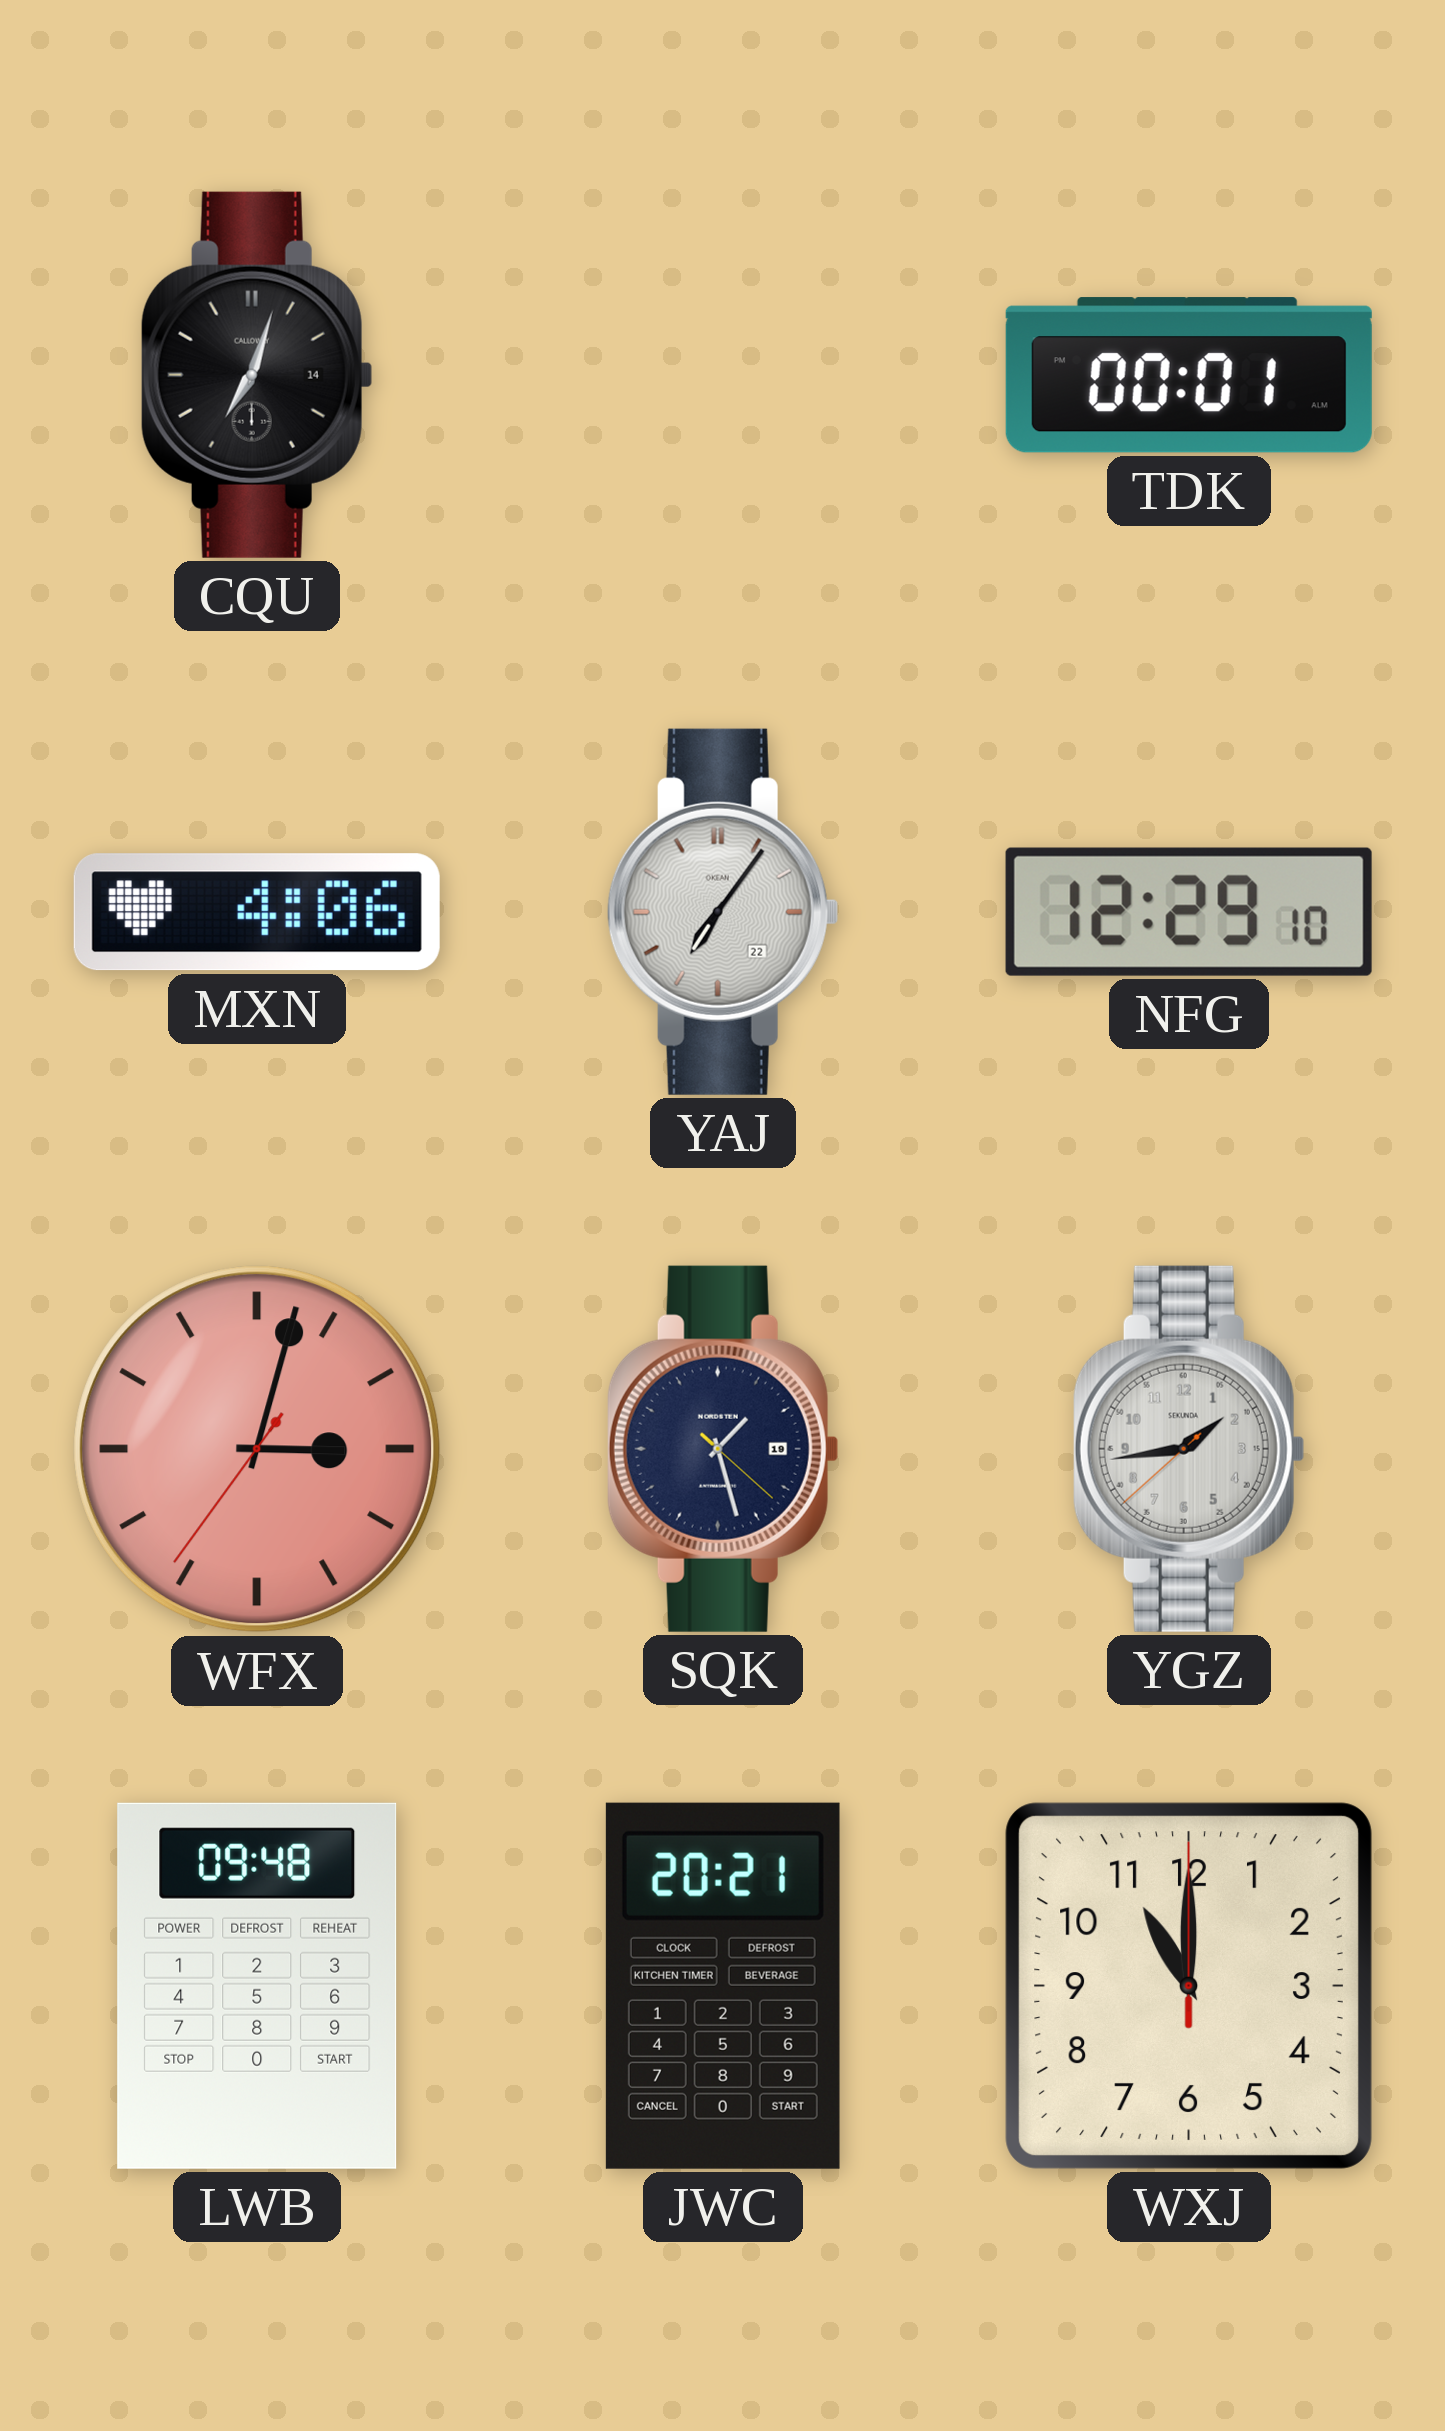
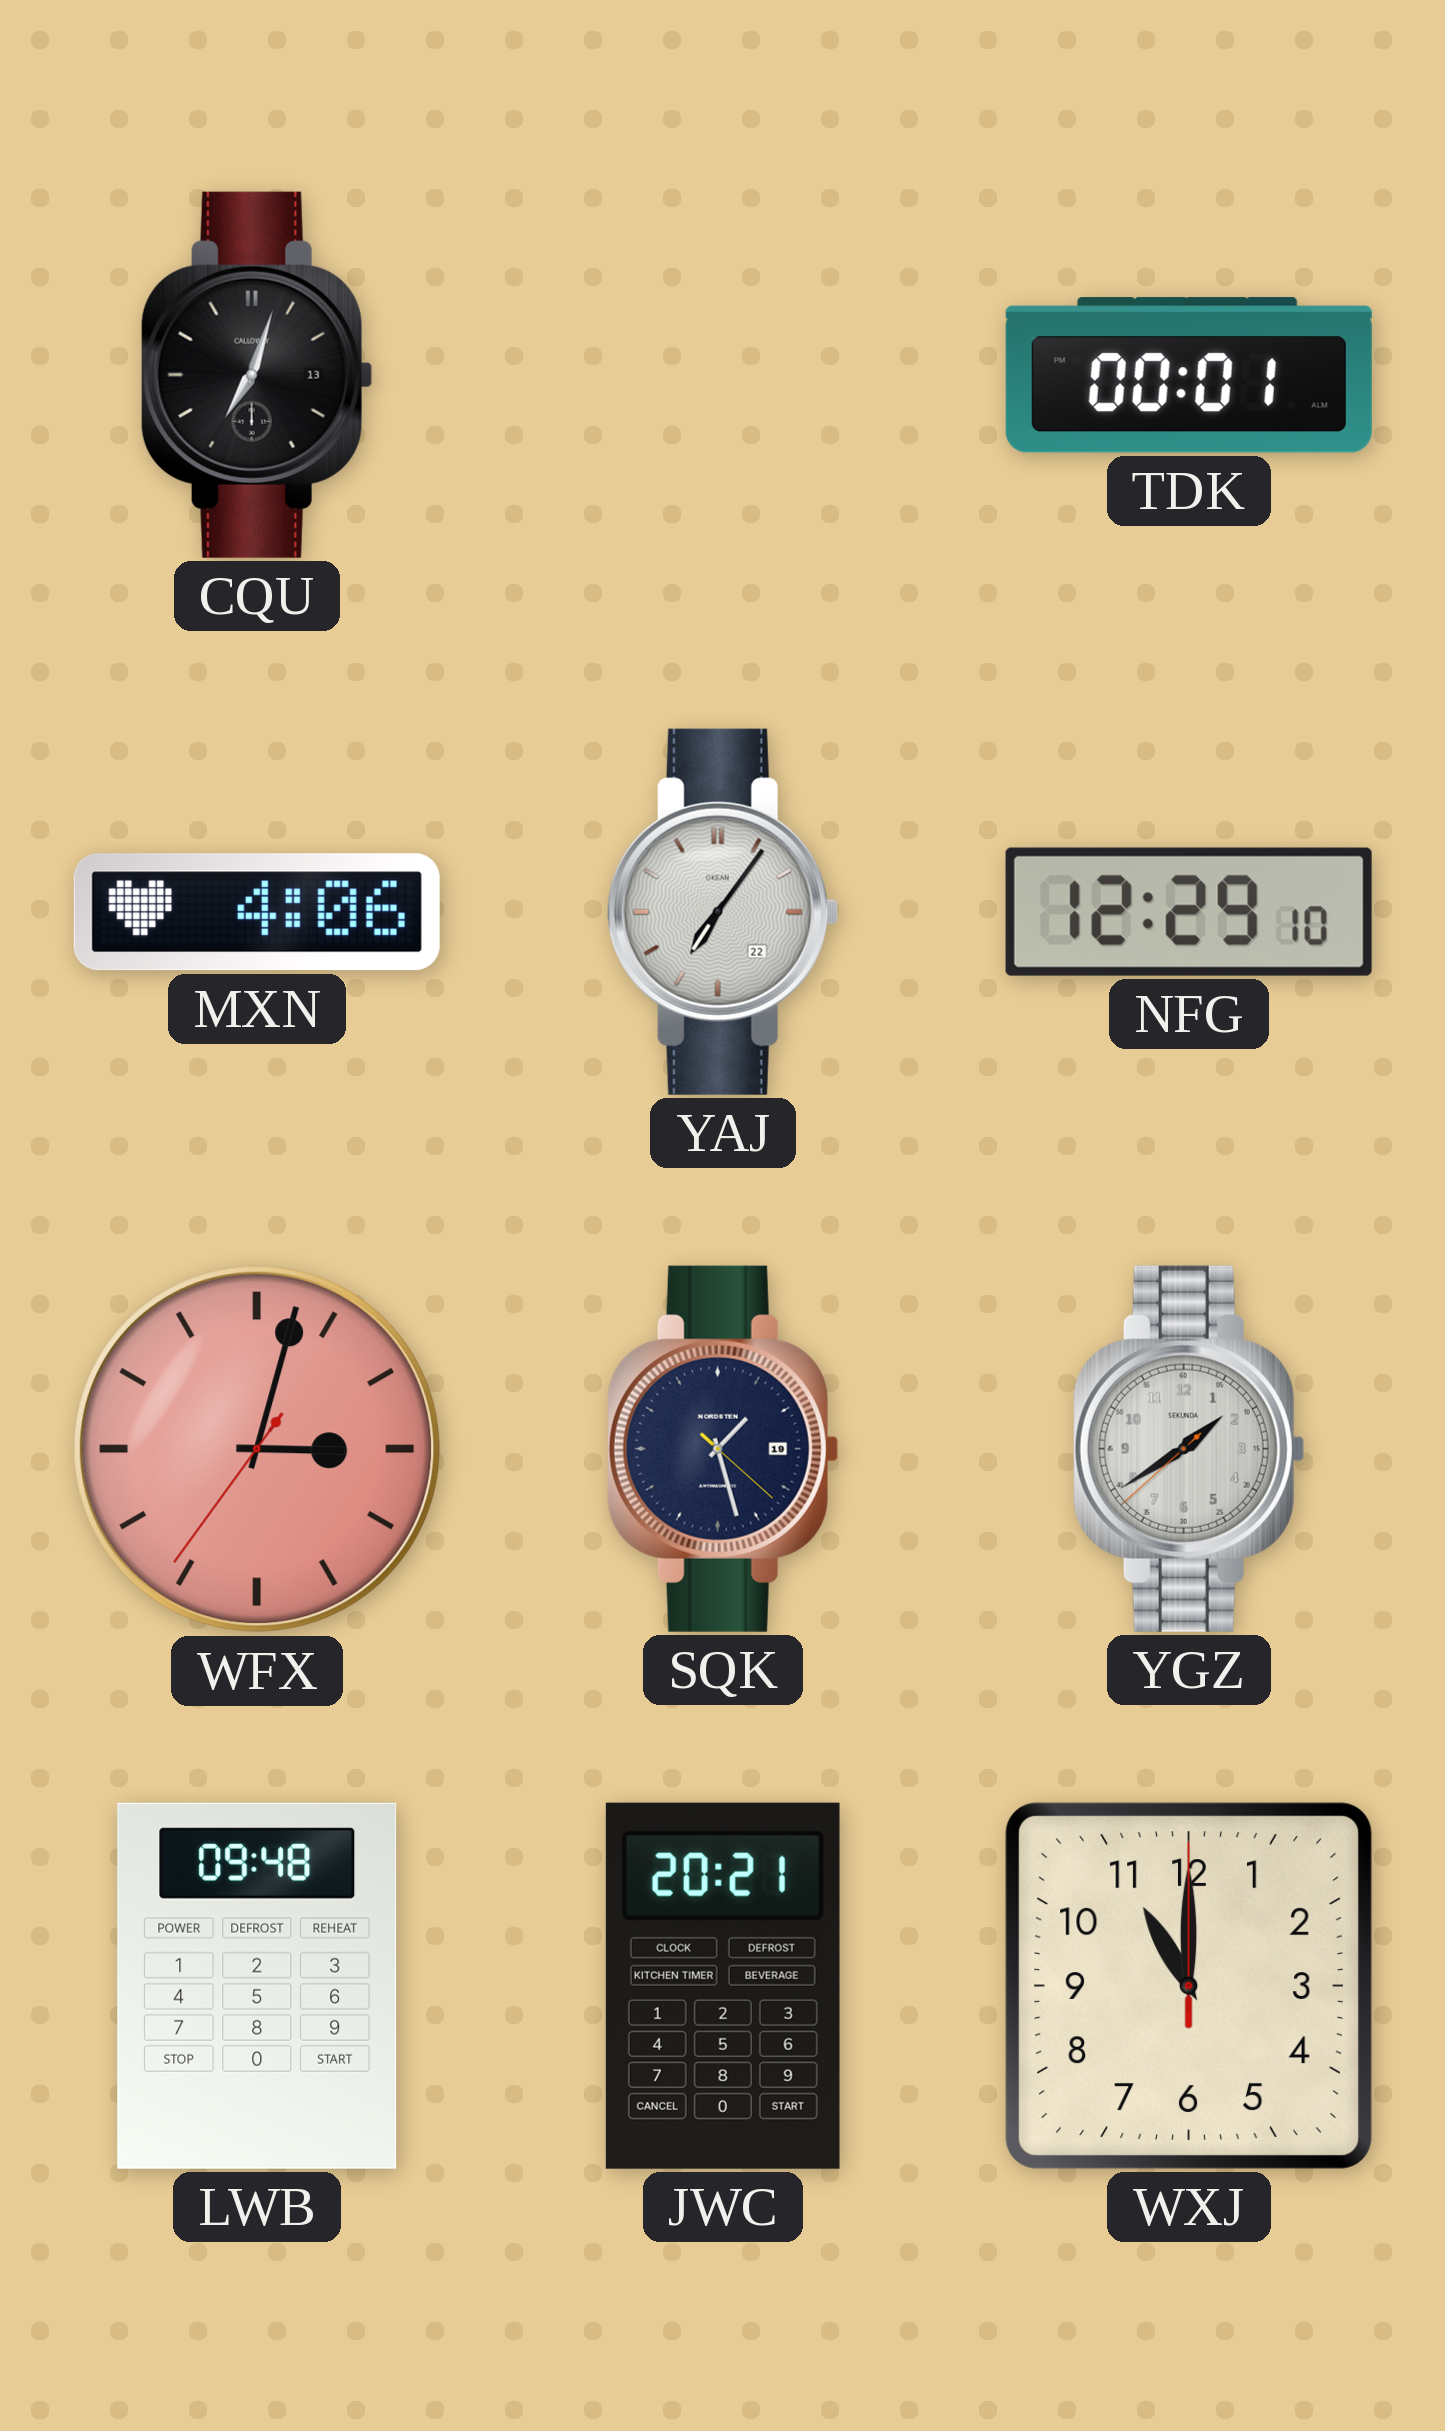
CQU date: 14 -> 13 (257, 375)
YGZ: 1:43 -> 1:39 (1189, 1449)
